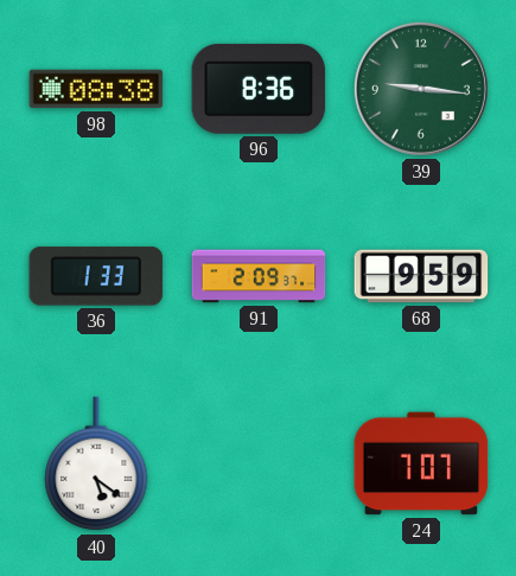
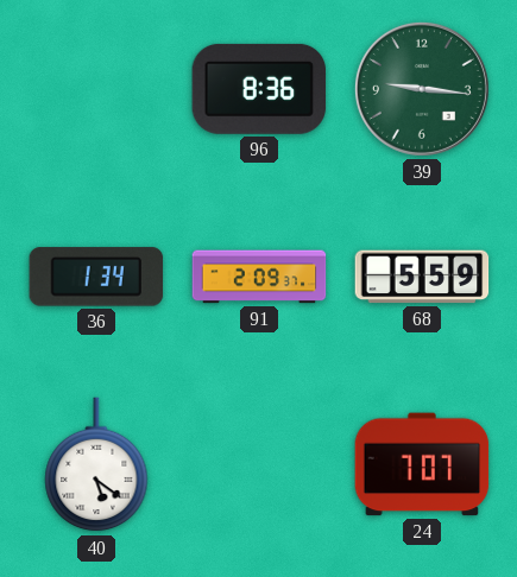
98: 08:38 -> none (96, 89)
36: 1:33 -> 1:34 (96, 277)
68: 9:59 -> 5:59 (422, 277)
